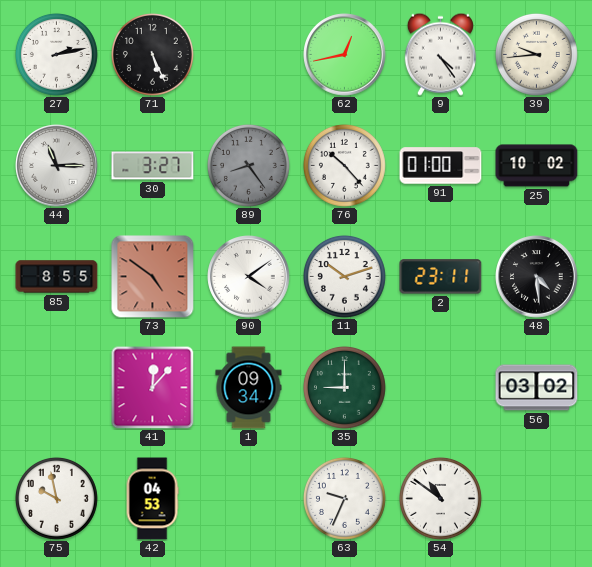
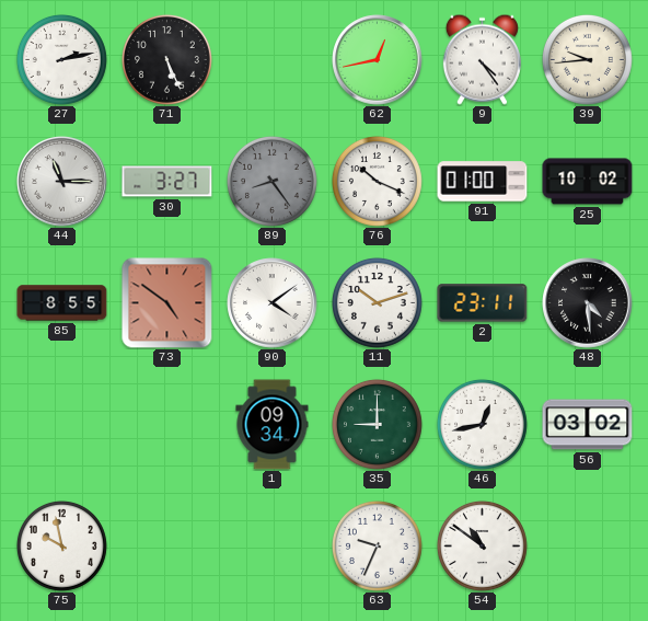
76: 10:23 -> 10:19 (377, 181)
41: 12:07 -> none (152, 387)
46: none -> 12:43 (482, 424)
42: 04:53 -> none (152, 499)
